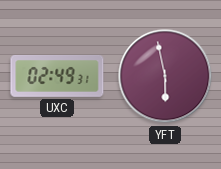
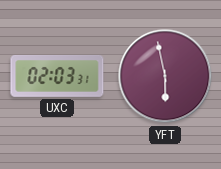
UXC: 02:49 -> 02:03 (57, 76)
